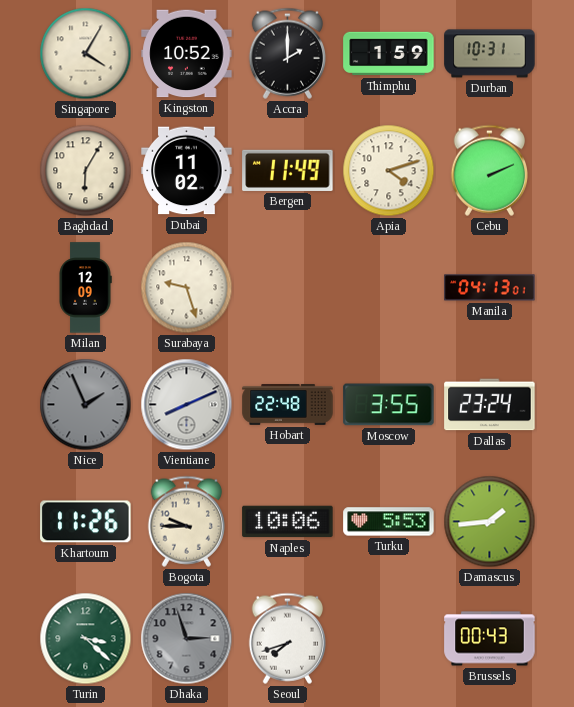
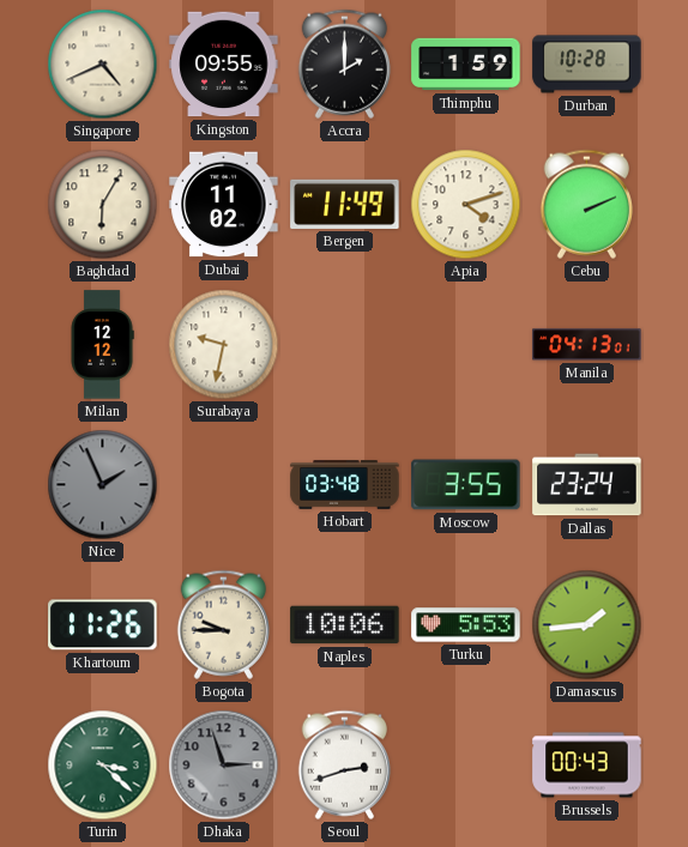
Singapore: 4:05 -> 4:41 (103, 65)
Kingston: 10:52 -> 09:55 (224, 65)
Durban: 10:31 -> 10:28 (587, 65)
Milan: 12:09 -> 12:12 (102, 345)
Surabaya: 9:27 -> 9:32 (224, 345)
Vientiane: 8:11 -> none (187, 405)
Hobart: 22:48 -> 03:48 (345, 485)
Seoul: 7:42 -> 2:42 (344, 764)
